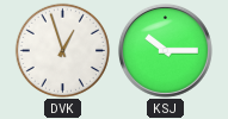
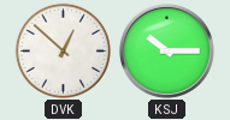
DVK: 12:57 -> 12:52 (63, 50)
